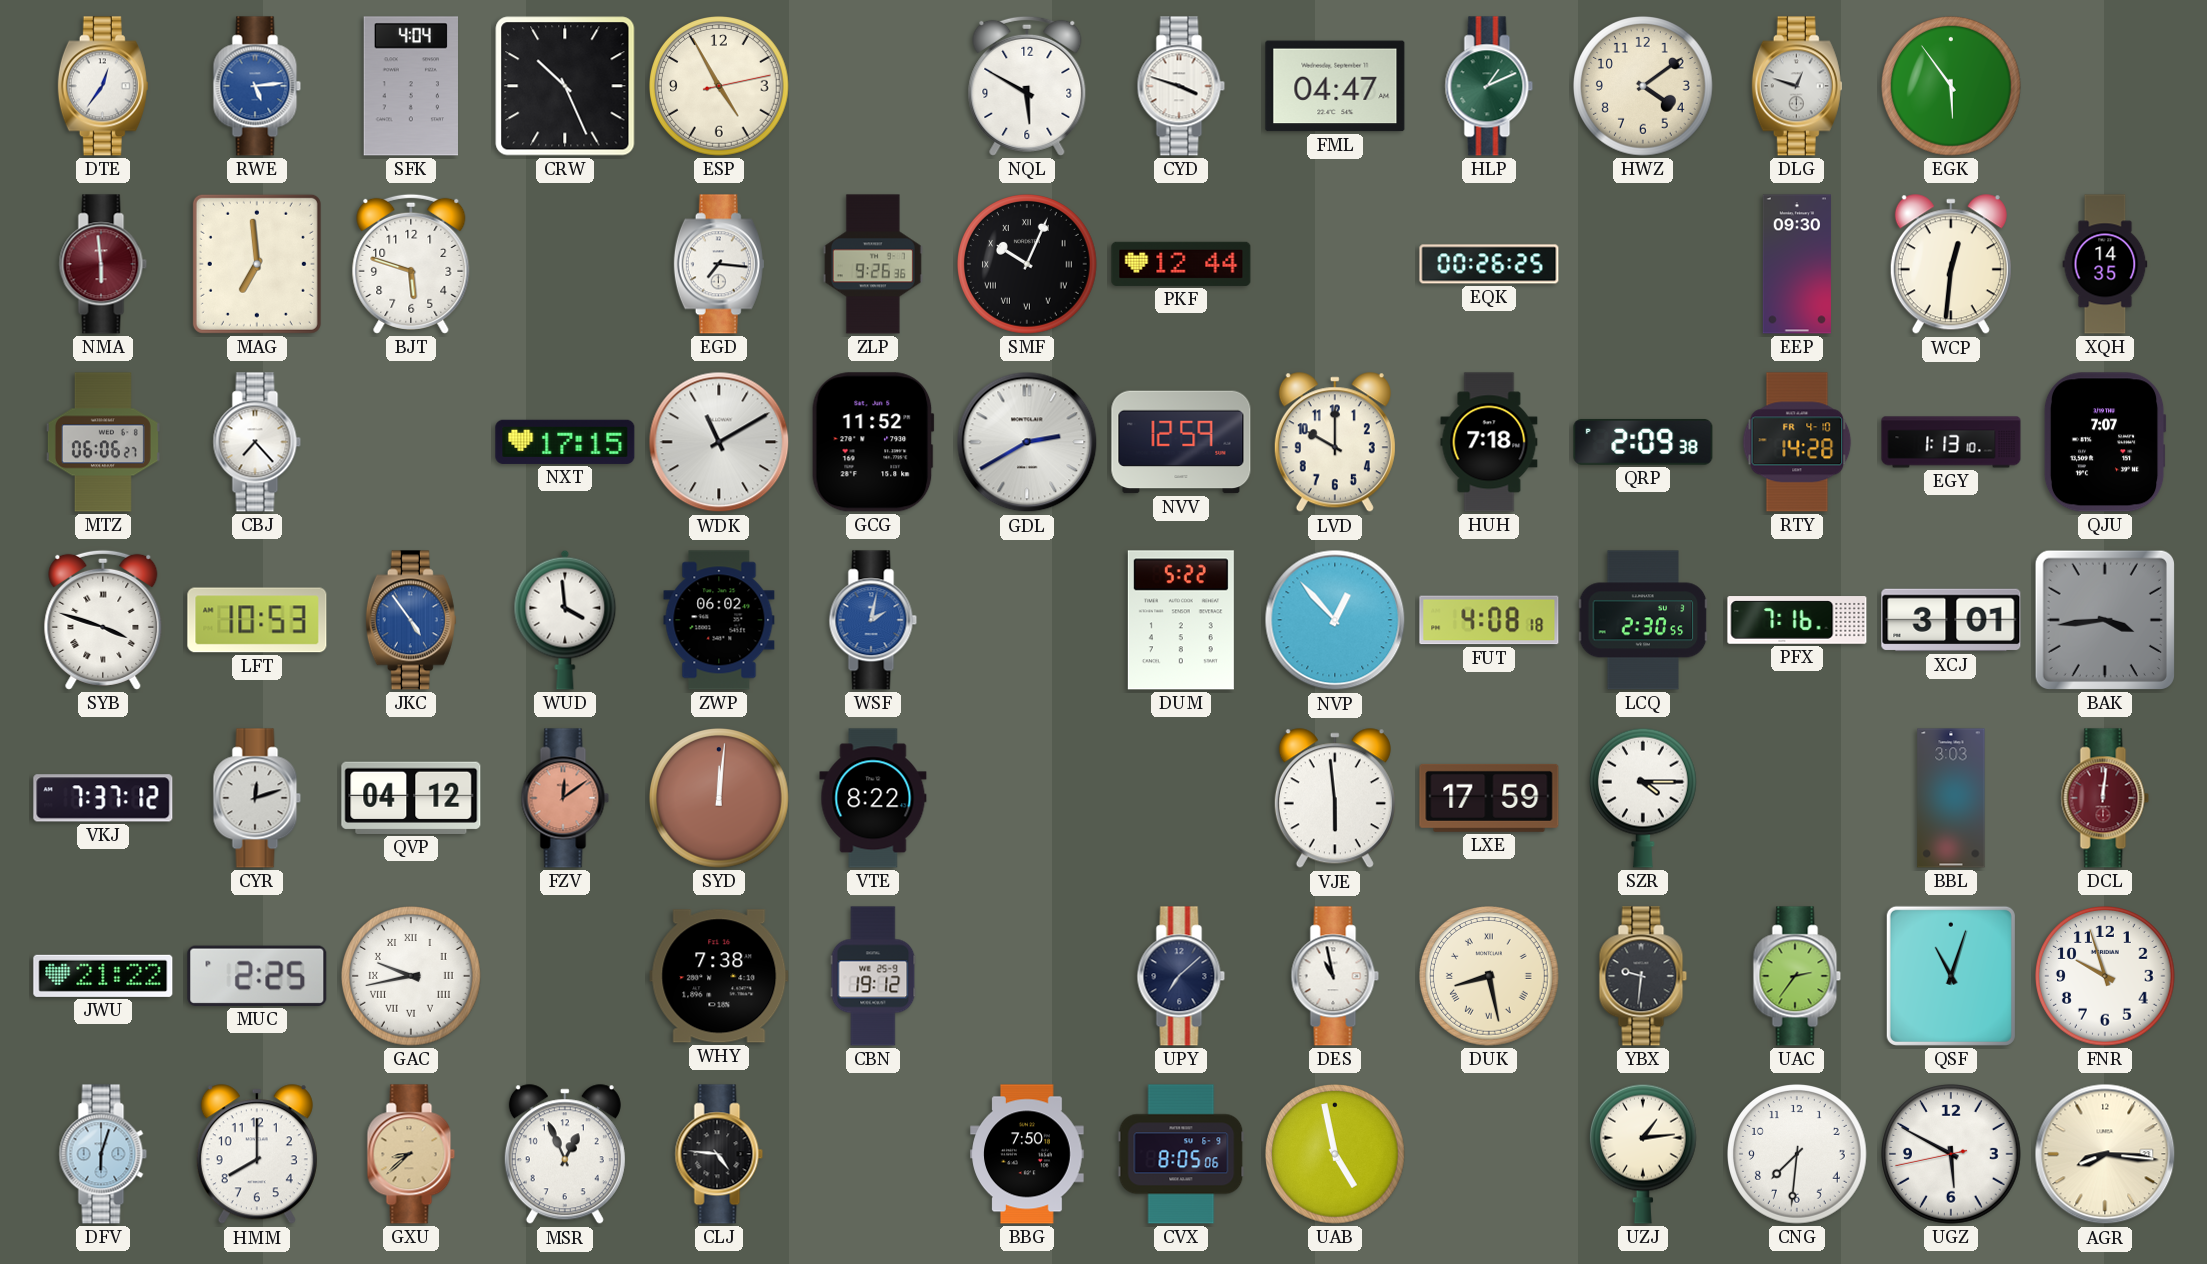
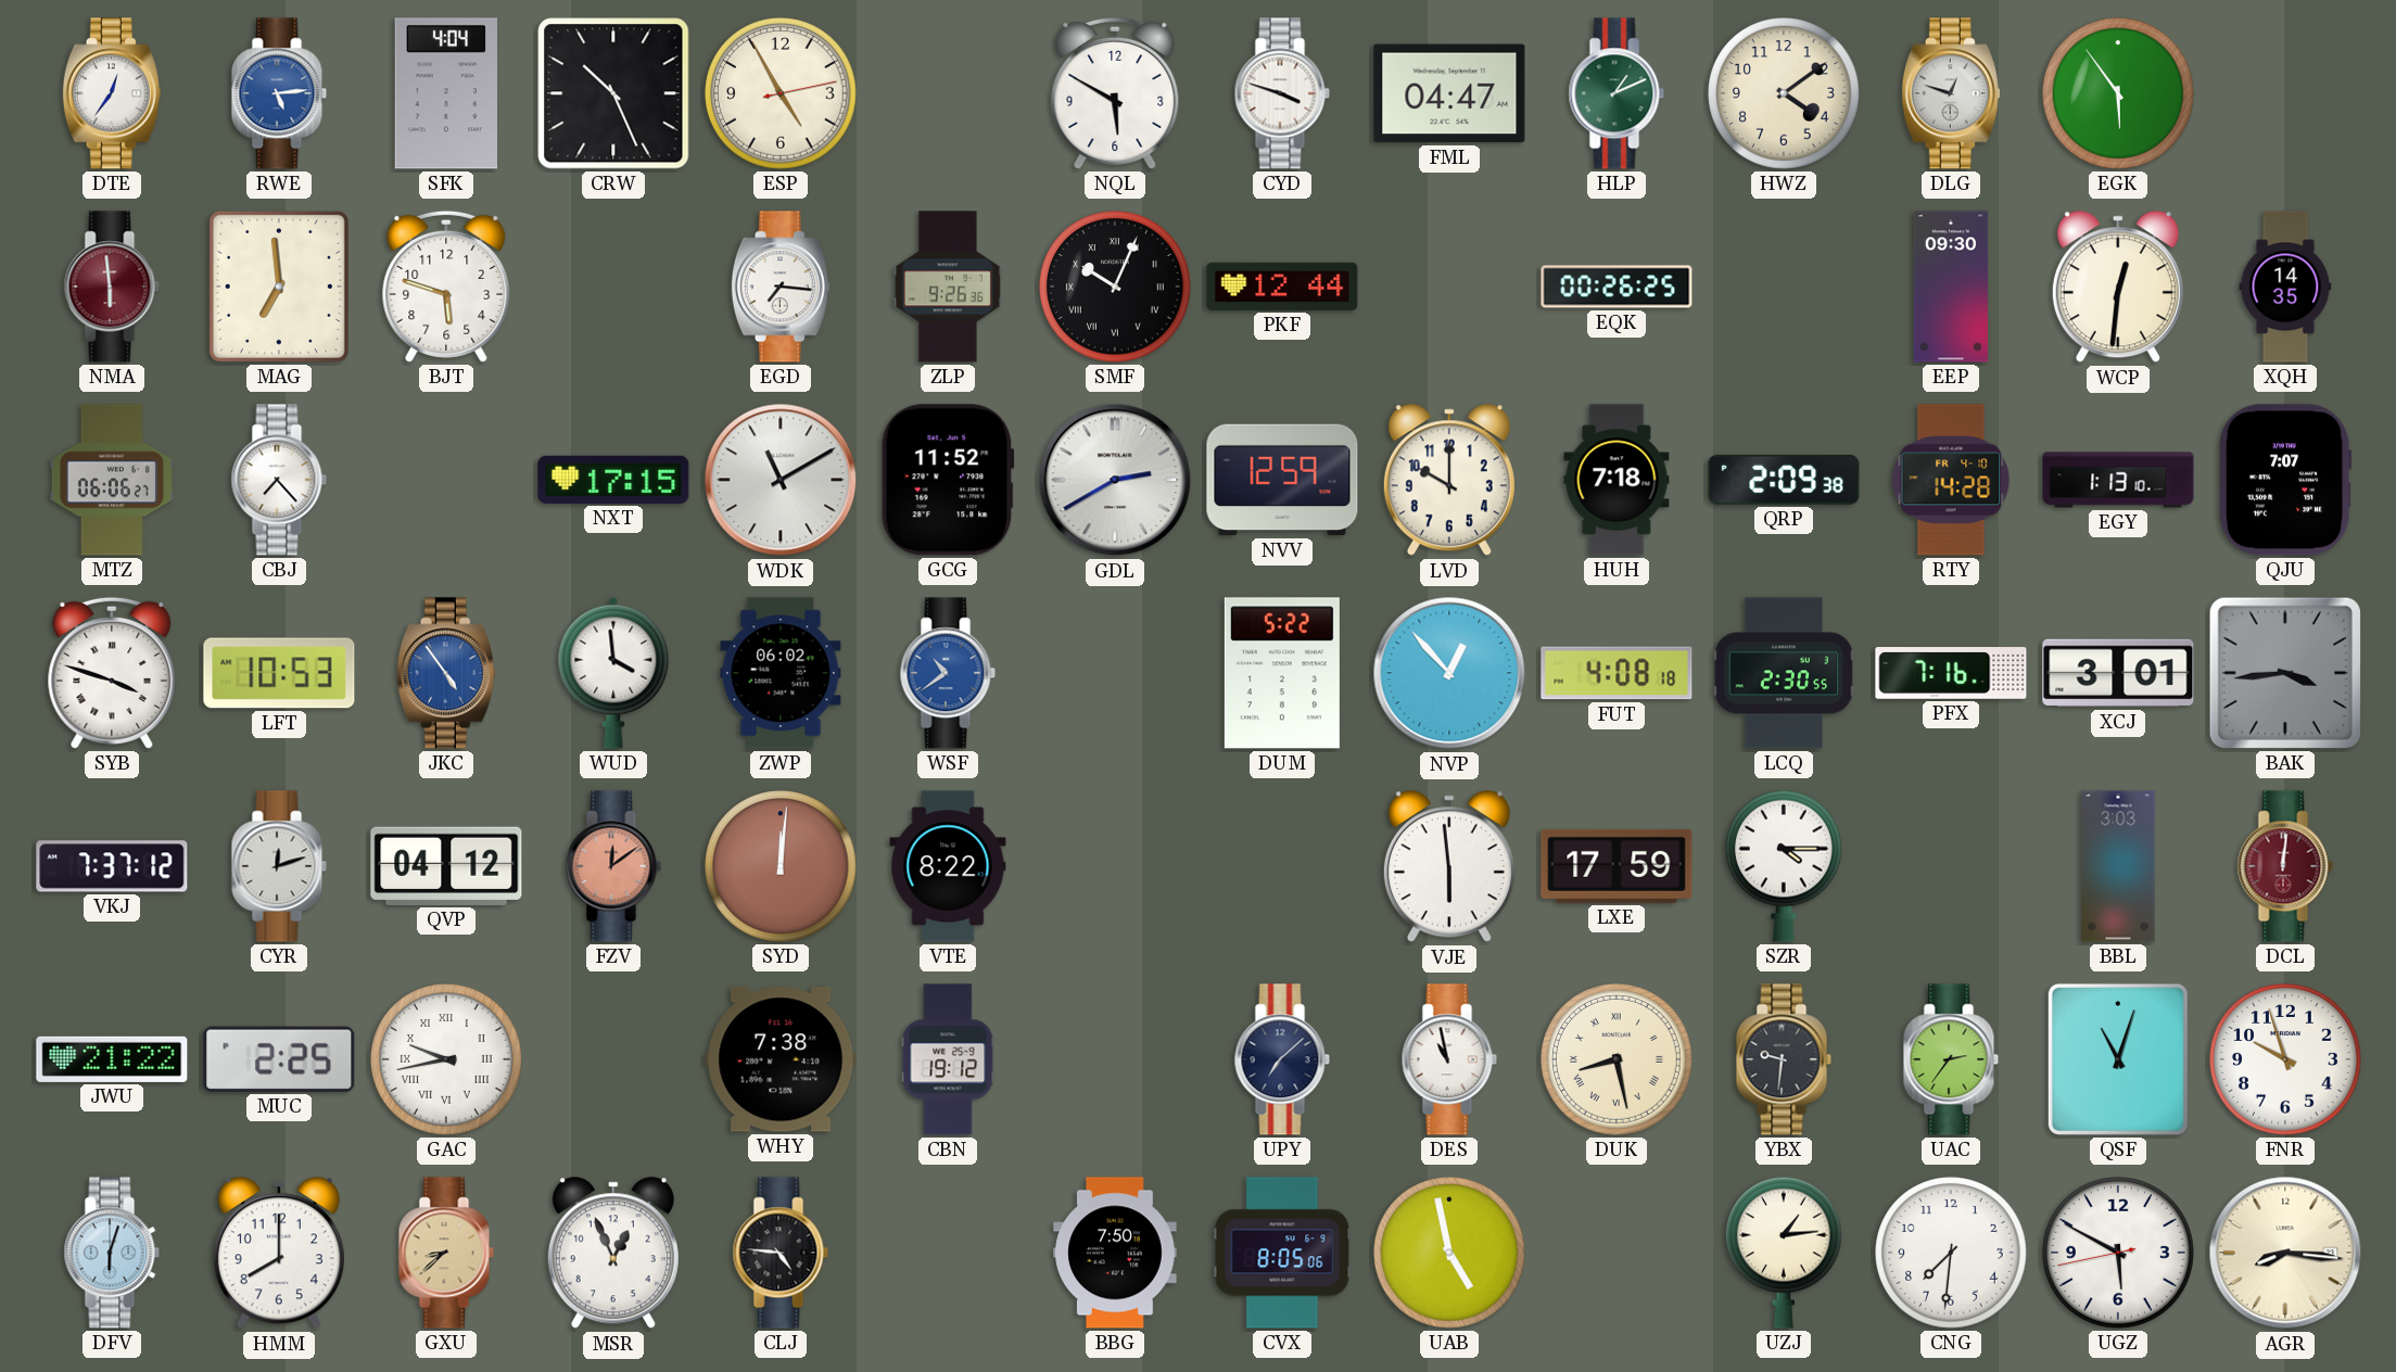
WSF: 2:02 -> 10:39 (948, 673)
